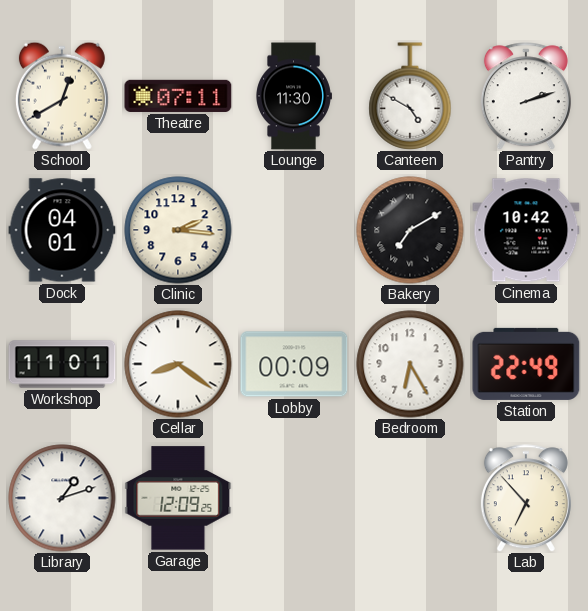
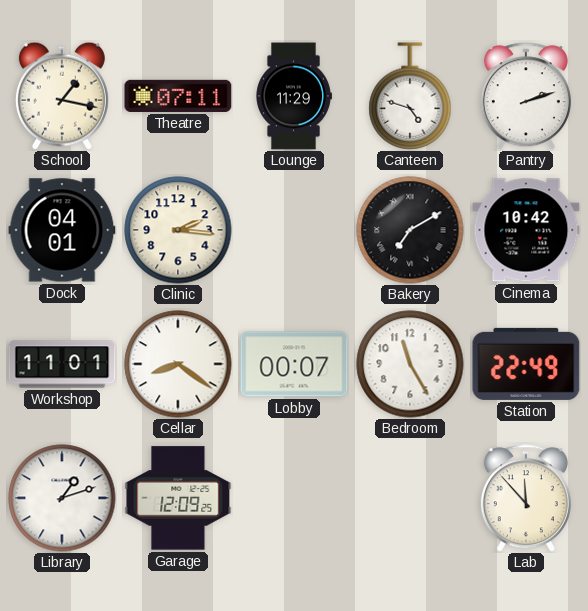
School: 12:40 -> 1:17 (62, 96)
Lounge: 11:30 -> 11:29 (294, 96)
Canteen: 4:50 -> 4:48 (410, 96)
Lobby: 00:09 -> 00:07 (294, 364)
Bedroom: 6:25 -> 11:25 (410, 364)
Lab: 6:53 -> 11:53 (526, 498)
